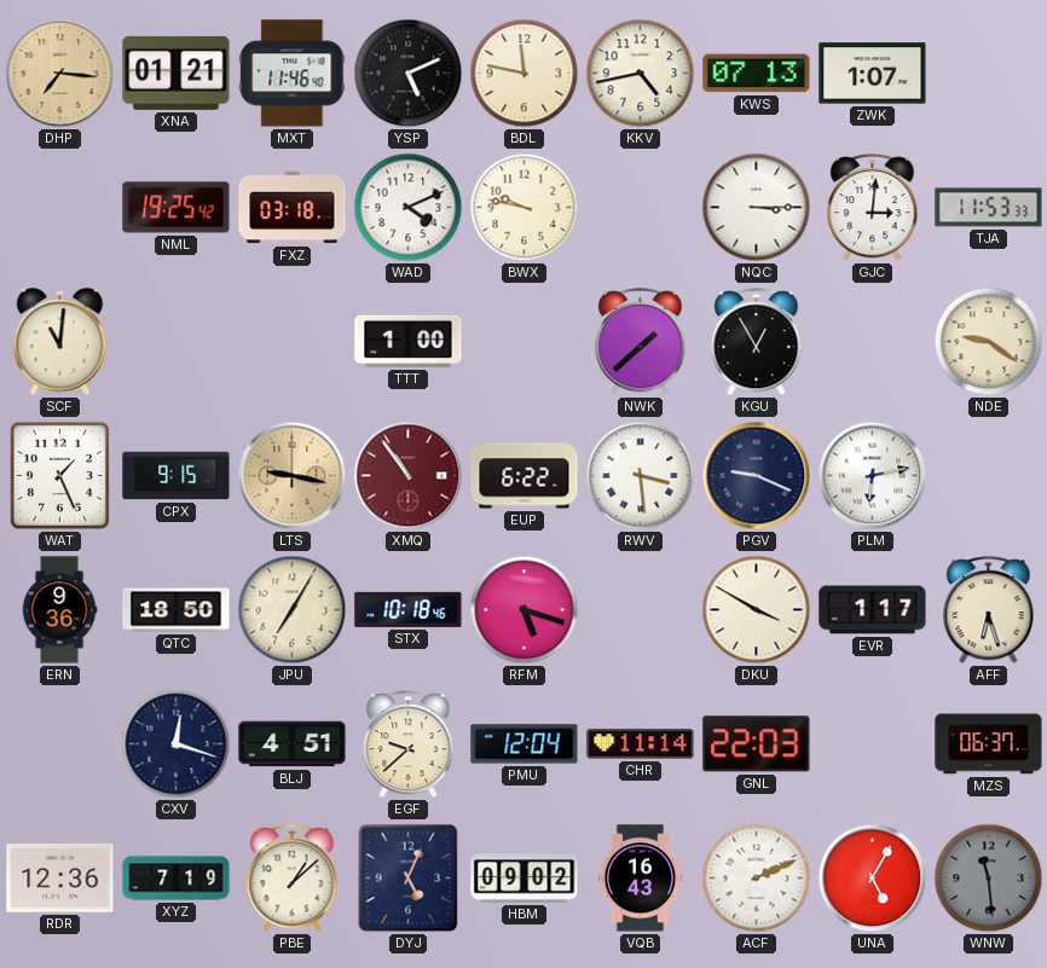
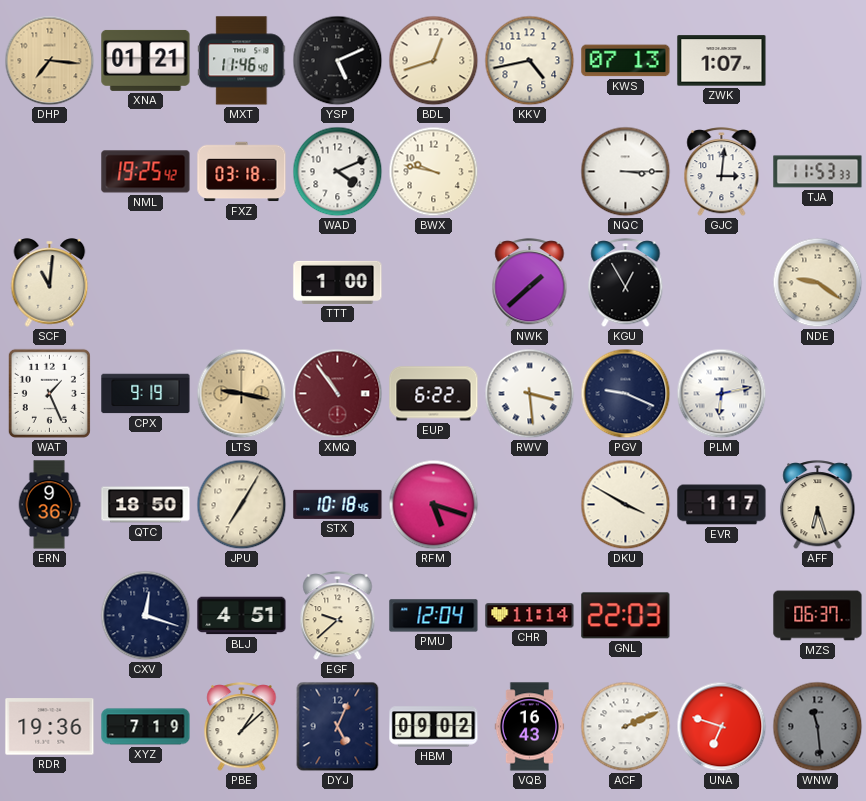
BDL: 11:47 -> 12:42 (434, 61)
CPX: 9:15 -> 9:19 (146, 394)
RDR: 12:36 -> 19:36 (50, 727)
UNA: 5:05 -> 6:48 (722, 727)
